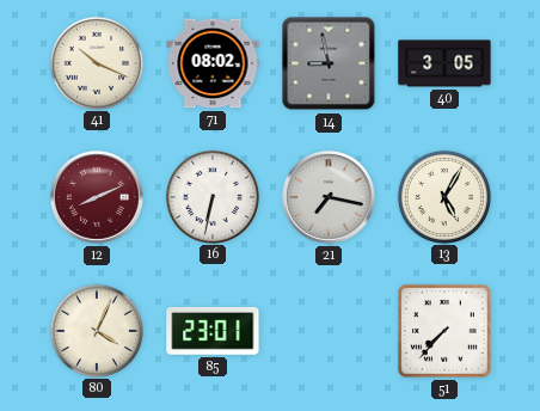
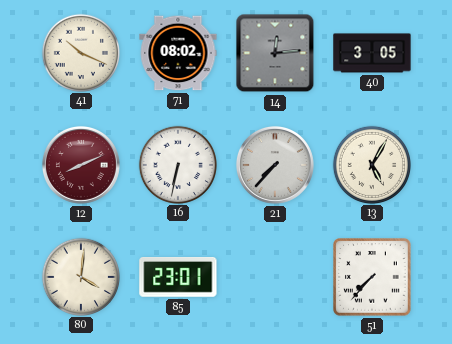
14: 8:58 -> 12:14 (275, 53)
21: 7:17 -> 7:37 (275, 165)
80: 4:04 -> 4:01 (80, 276)
